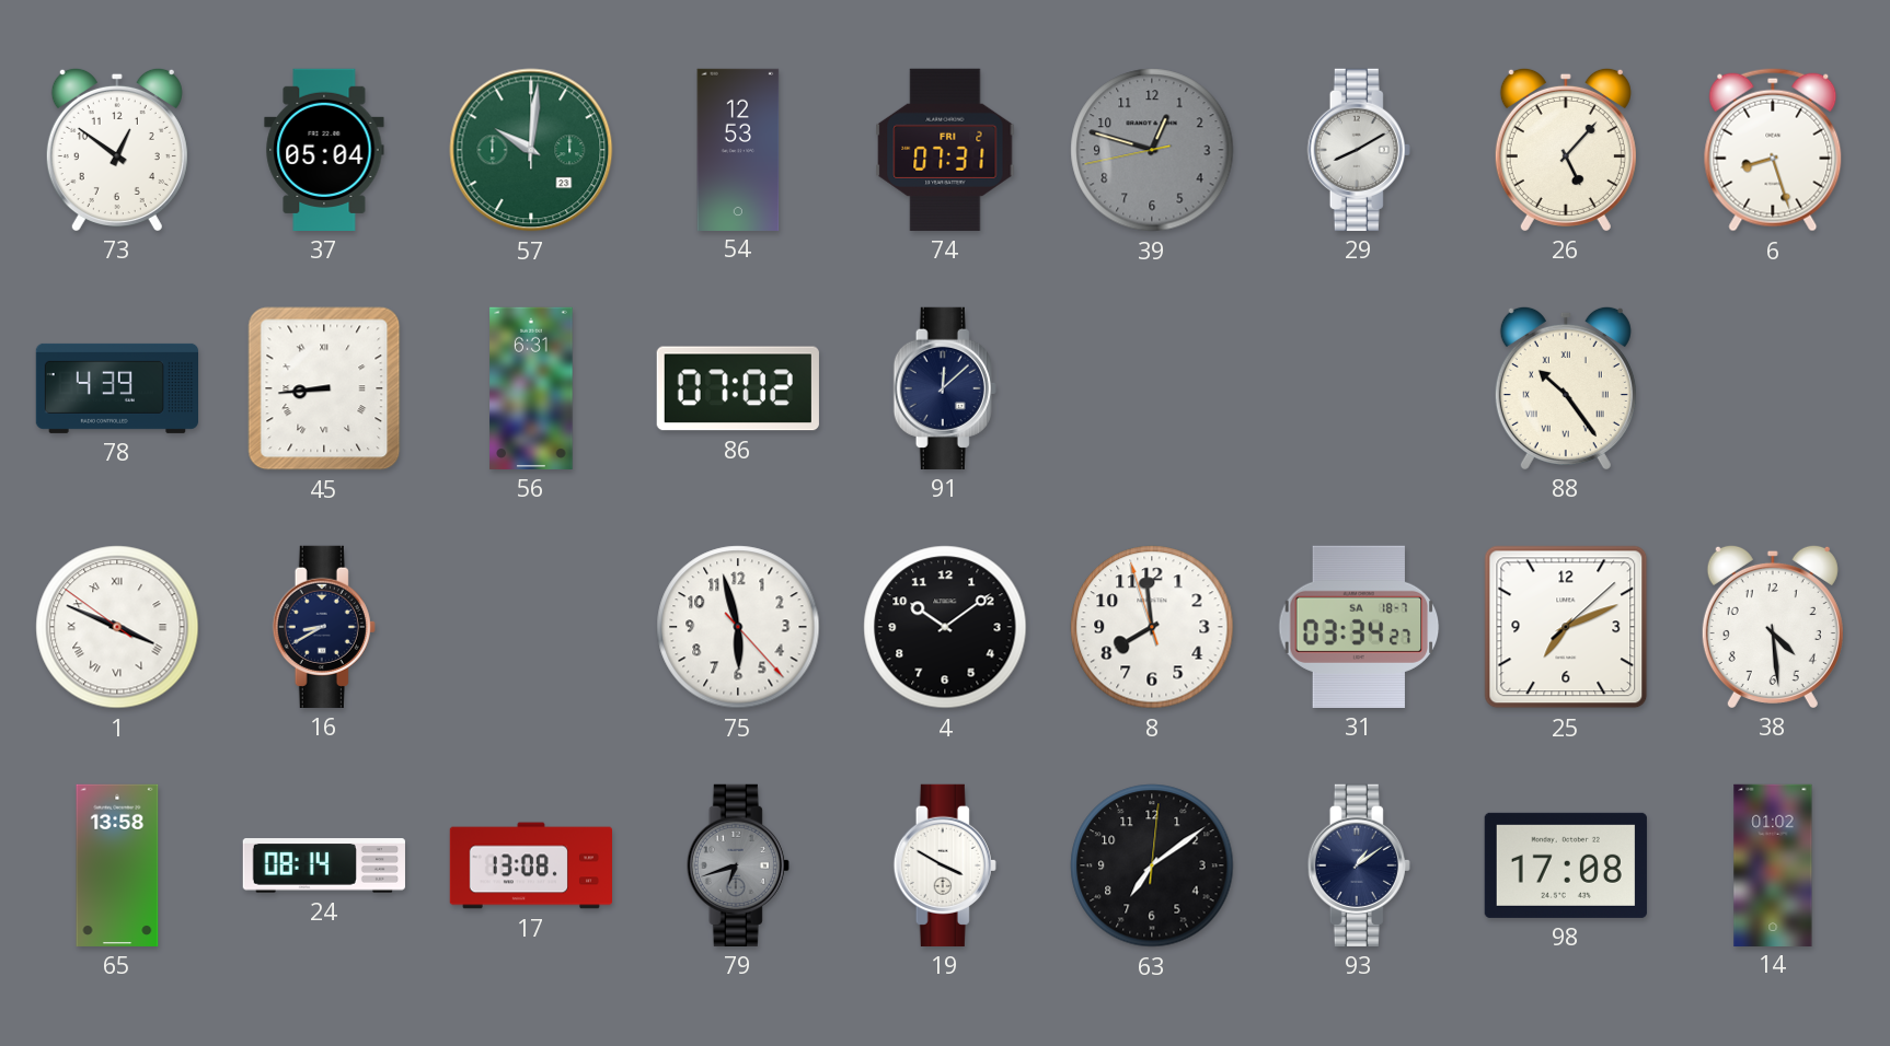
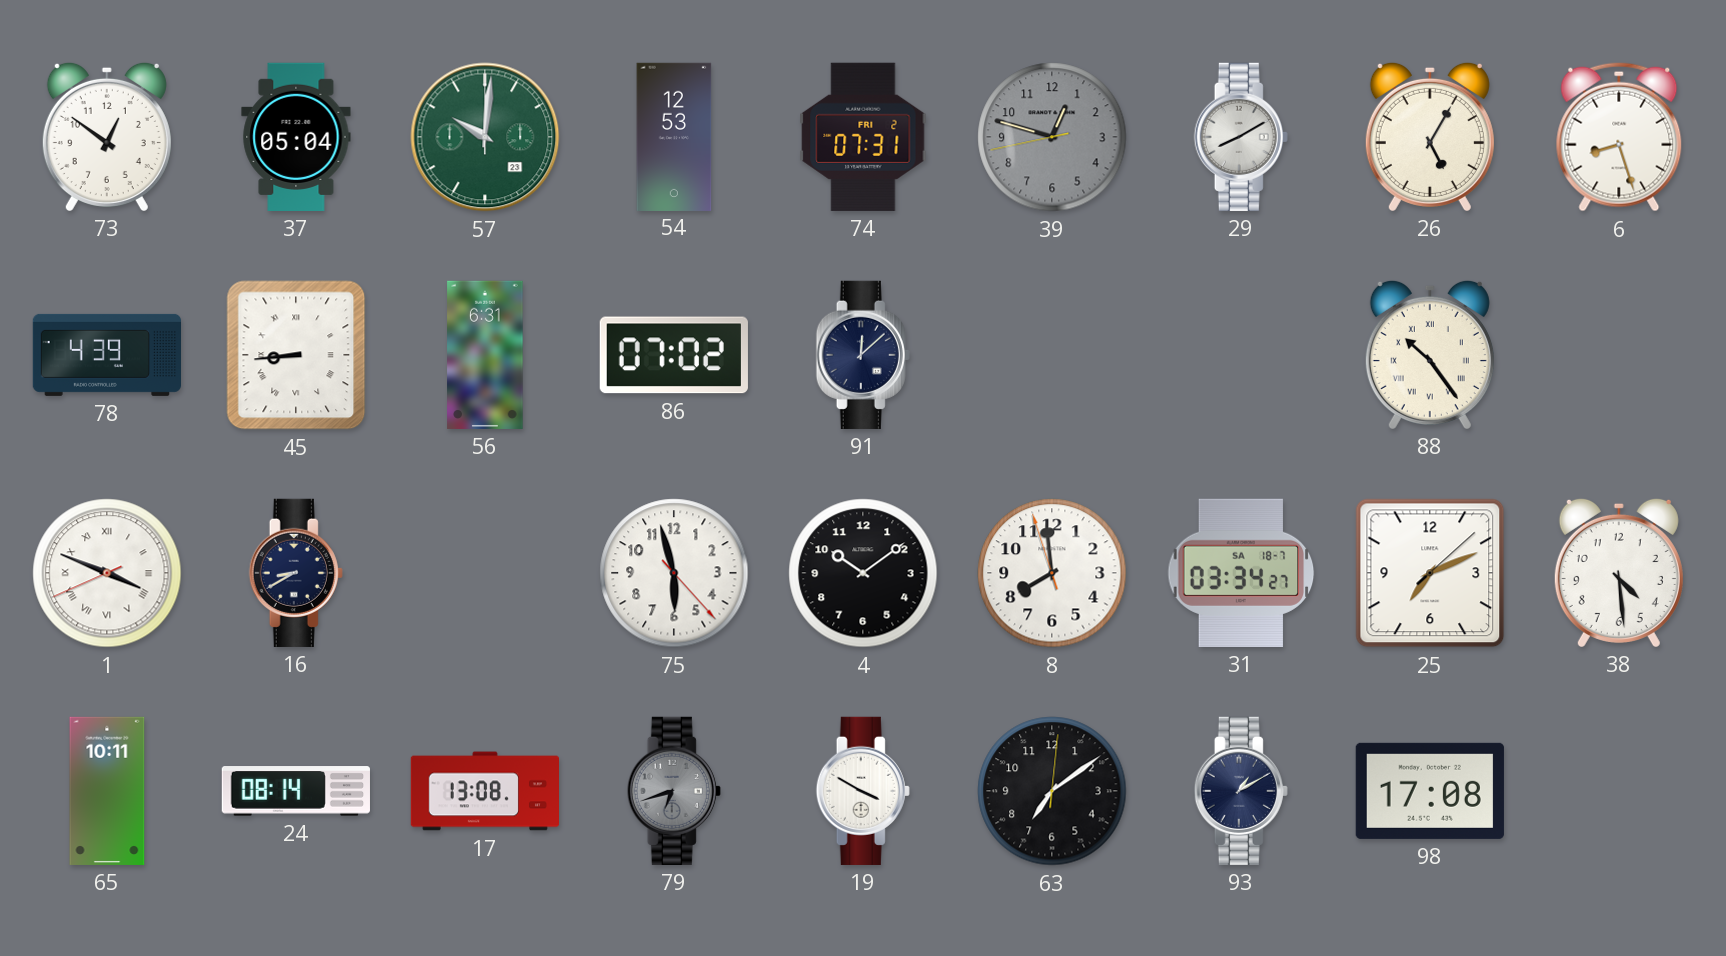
26: 5:07 -> 5:05 (1430, 136)
1: 3:48:51 -> 3:48:41 (107, 573)
65: 13:58 -> 10:11 (107, 791)
93: 1:09 -> 1:10 (1241, 791)
14: 01:02 -> none (1773, 864)
